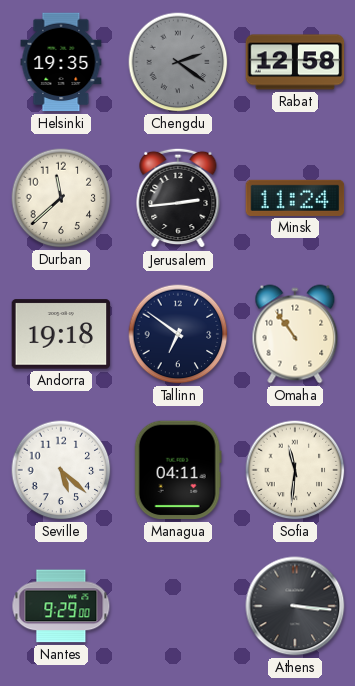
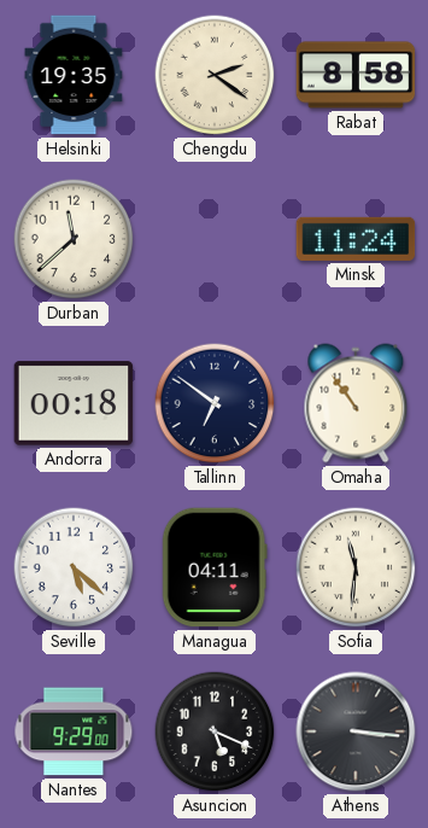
Chengdu dial: grey -> cream (215, 75)
Rabat: 12:58 -> 8:58 (356, 75)
Jerusalem: 2:44 -> none (178, 198)
Andorra: 19:18 -> 00:18 (74, 403)
Asuncion: none -> 5:19 (215, 731)
